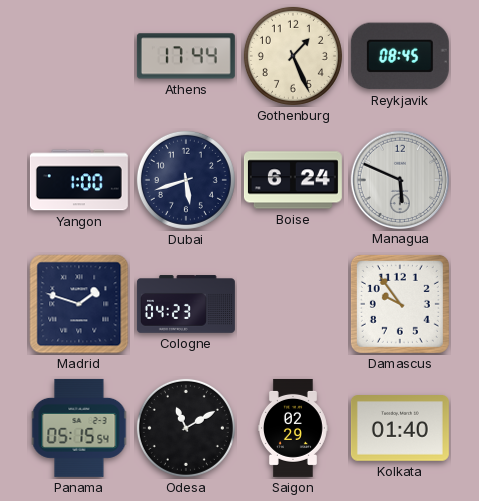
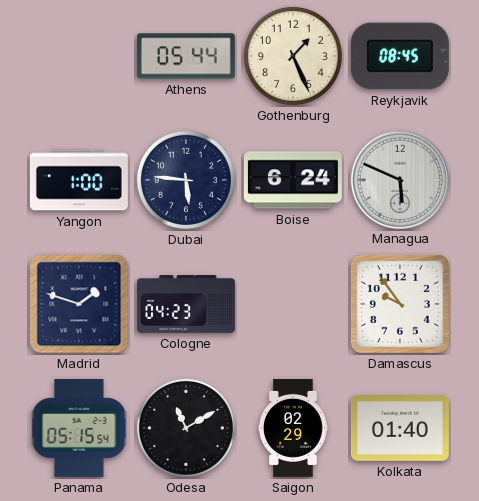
Athens: 17:44 -> 05:44 (186, 56)
Dubai: 5:42 -> 5:46 (186, 180)
